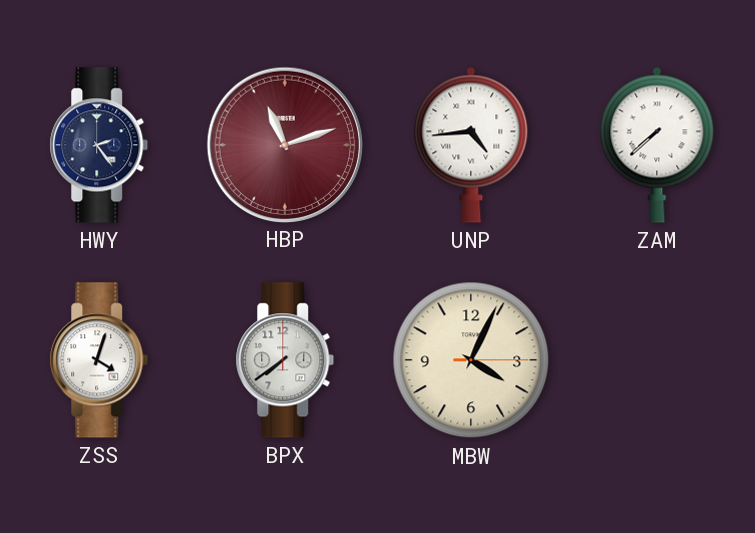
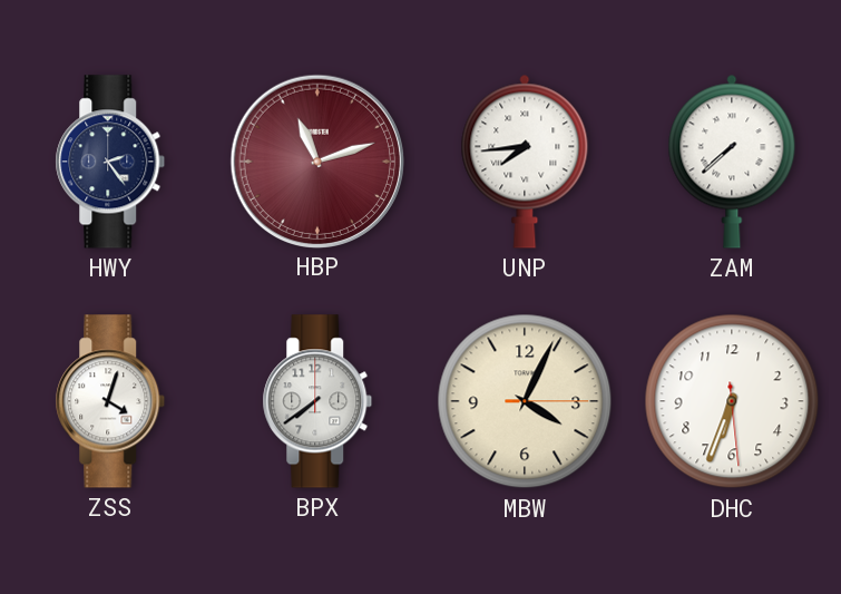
UNP: 4:44 -> 7:44 (525, 162)
DHC: none -> 6:33 (732, 401)
